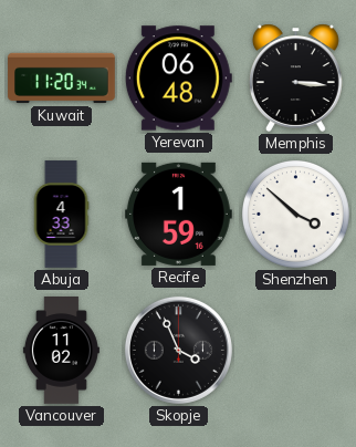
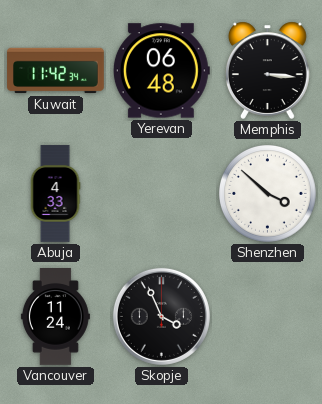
Kuwait: 11:20 -> 11:42 (56, 71)
Recife: 1:59 -> none (179, 214)
Vancouver: 11:02 -> 11:24 (55, 317)
